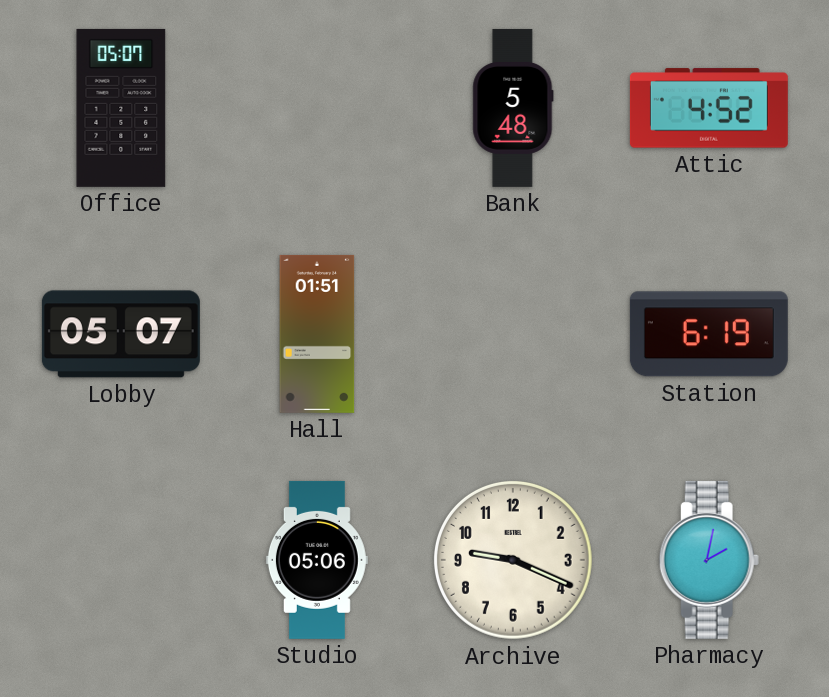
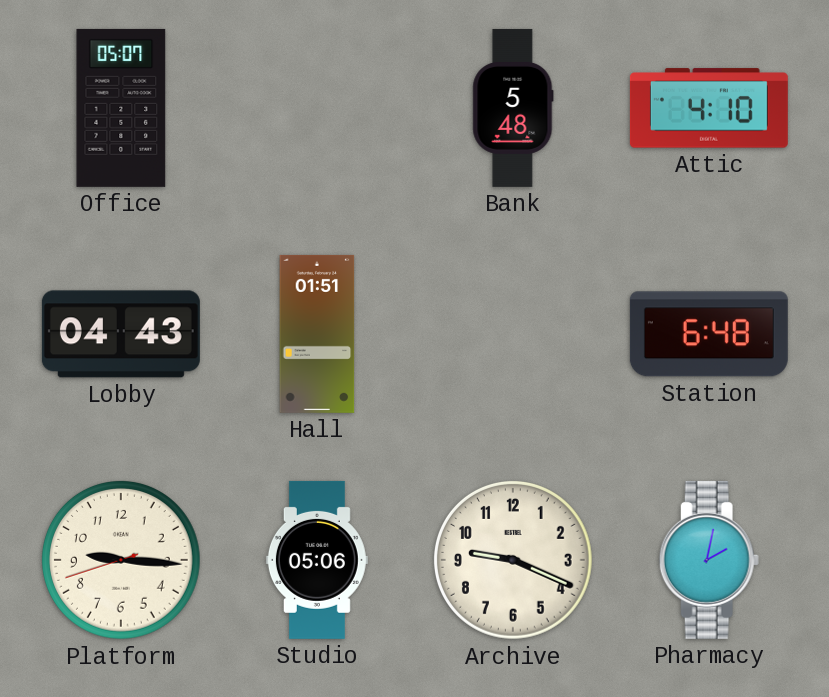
Attic: 4:52 -> 4:10 (709, 108)
Lobby: 05:07 -> 04:43 (121, 334)
Station: 6:19 -> 6:48 (709, 334)
Platform: none -> 9:15 (121, 560)
